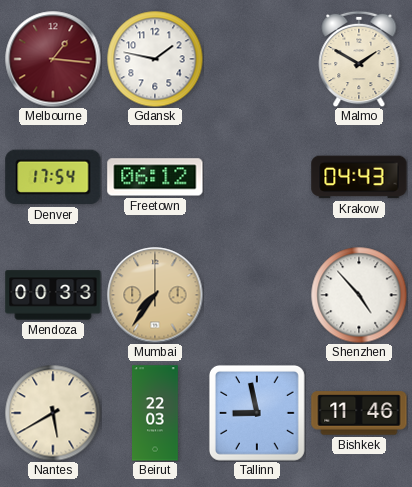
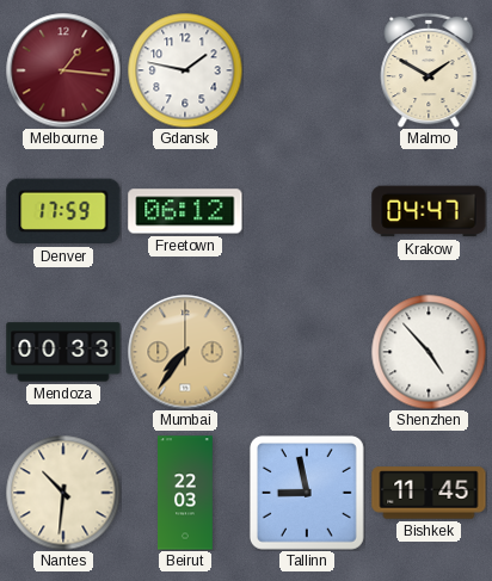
Denver: 17:54 -> 17:59 (63, 211)
Krakow: 04:43 -> 04:47 (429, 211)
Nantes: 5:40 -> 10:31 (63, 493)
Bishkek: 11:46 -> 11:45 (429, 493)
